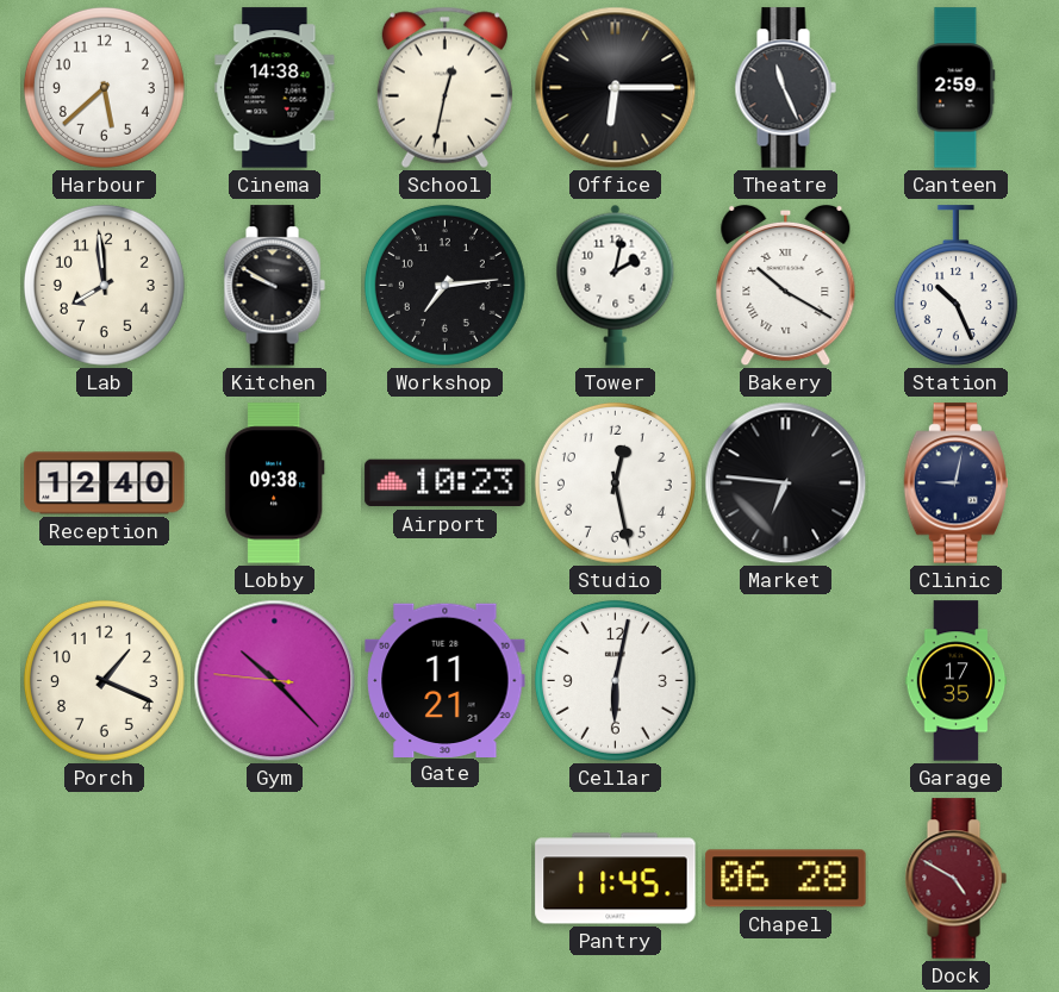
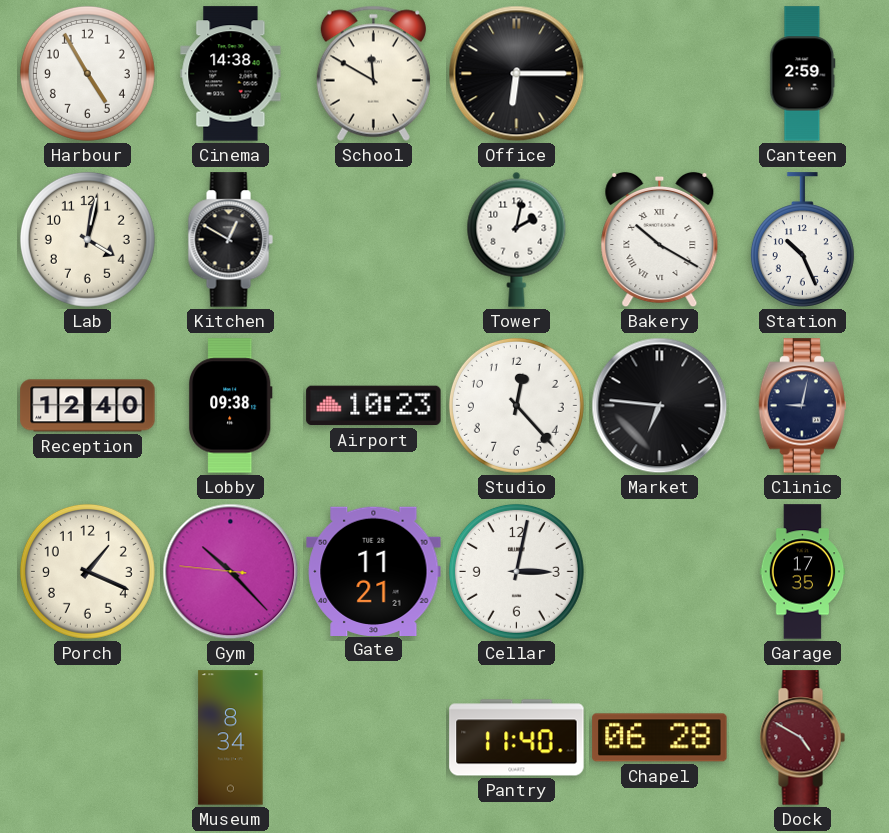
Harbour: 5:38 -> 4:55 (87, 73)
School: 12:32 -> 11:50 (373, 73)
Theatre: 11:26 -> none (785, 88)
Lab: 7:59 -> 4:02 (87, 239)
Kitchen: 9:50 -> 12:50 (230, 240)
Workshop: 7:14 -> none (444, 285)
Studio: 12:28 -> 12:23 (516, 405)
Cellar: 6:02 -> 3:02 (516, 571)
Museum: none -> 8:34 (231, 738)
Pantry: 11:45 -> 11:40 (517, 738)
